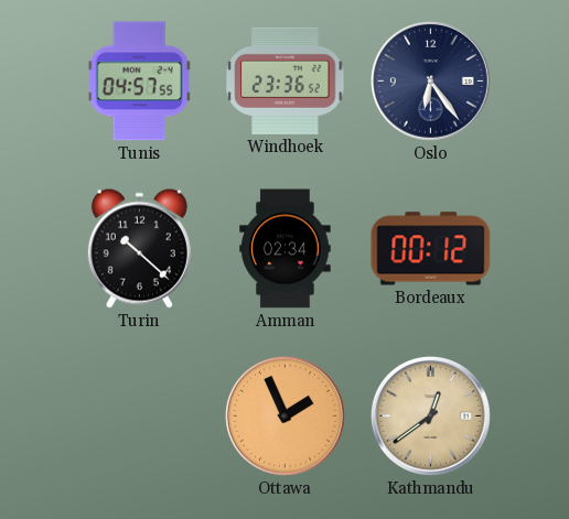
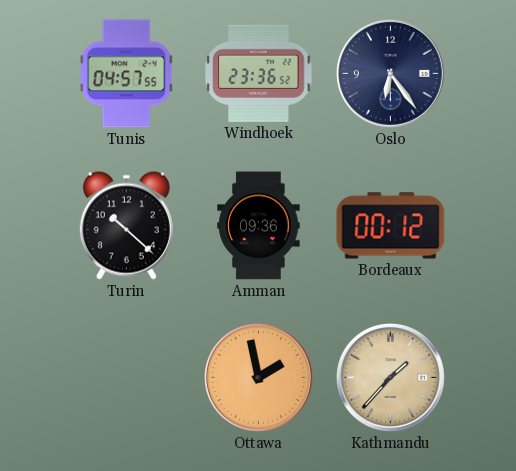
Amman: 02:34 -> 09:36 (259, 226)
Ottawa: 1:56 -> 1:58 (258, 377)
Kathmandu: 12:39 -> 1:37 (390, 377)
